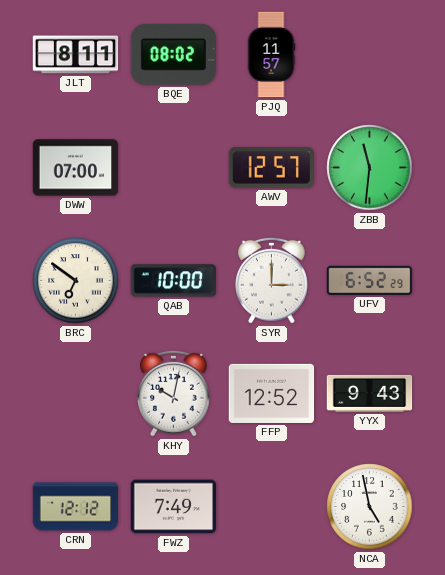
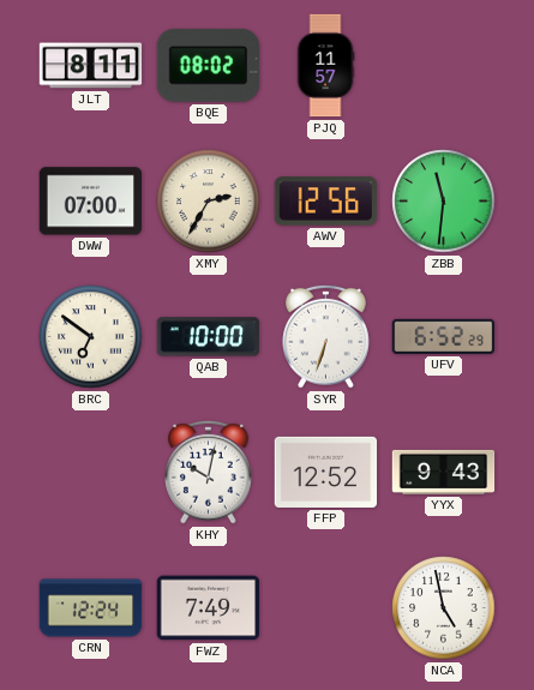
XMY: none -> 2:35 (209, 202)
AWV: 12:57 -> 12:56 (325, 202)
SYR: 3:00 -> 6:33 (326, 336)
CRN: 12:12 -> 12:24 (91, 608)
